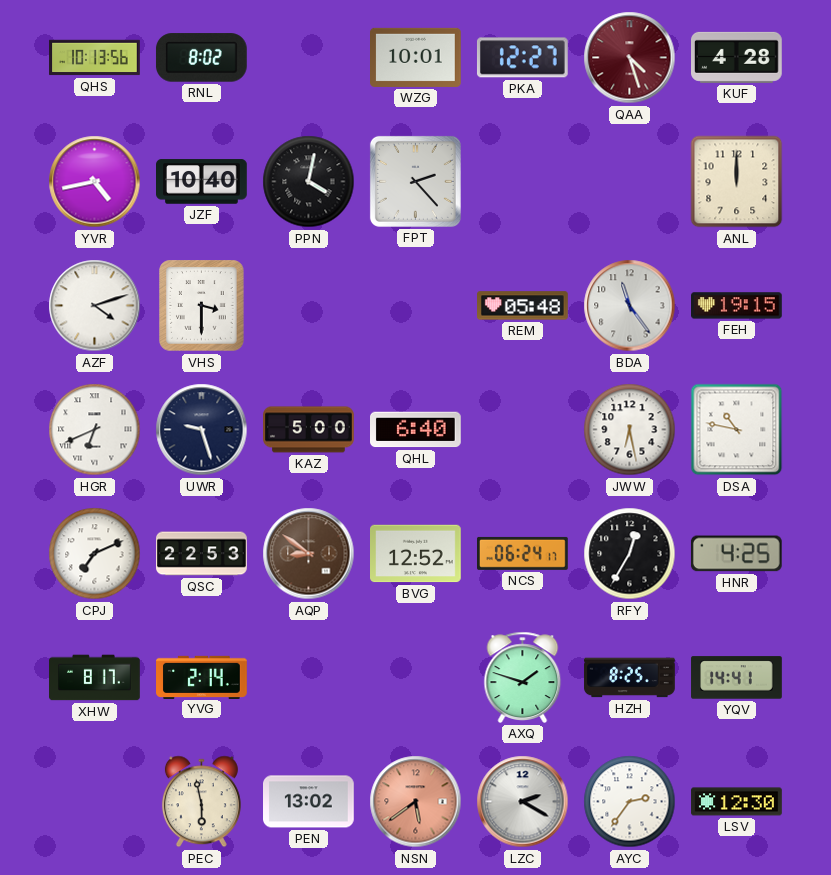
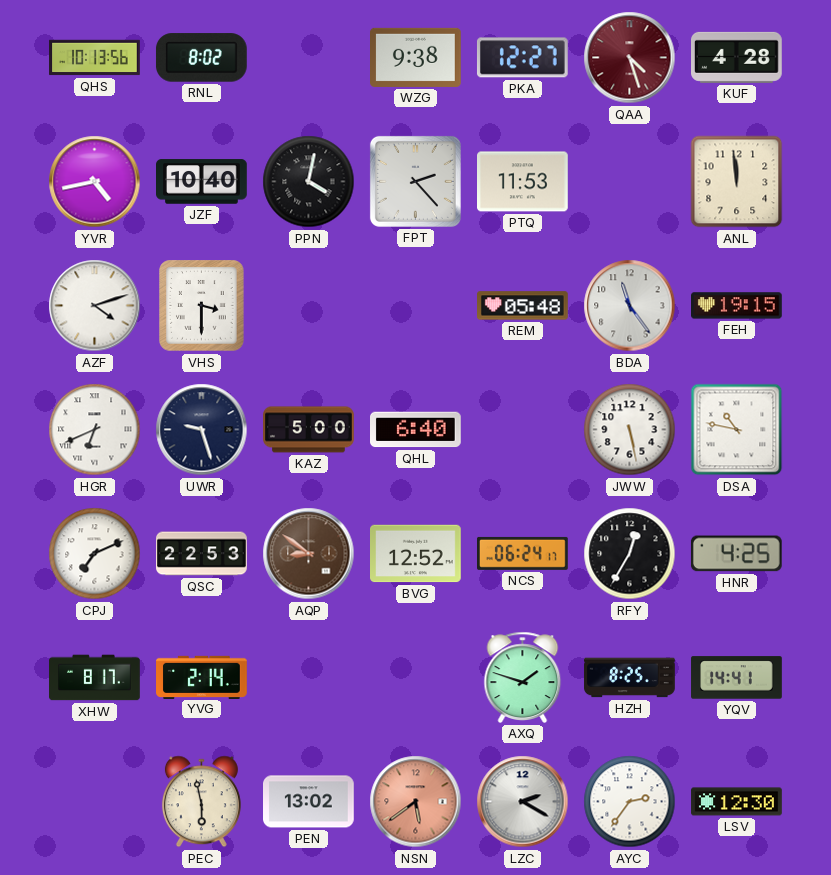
WZG: 10:01 -> 9:38 (416, 57)
PTQ: none -> 11:53 (523, 182)
ANL: 12:00 -> 11:59 (737, 182)
JWW: 6:28 -> 5:28 (630, 430)
